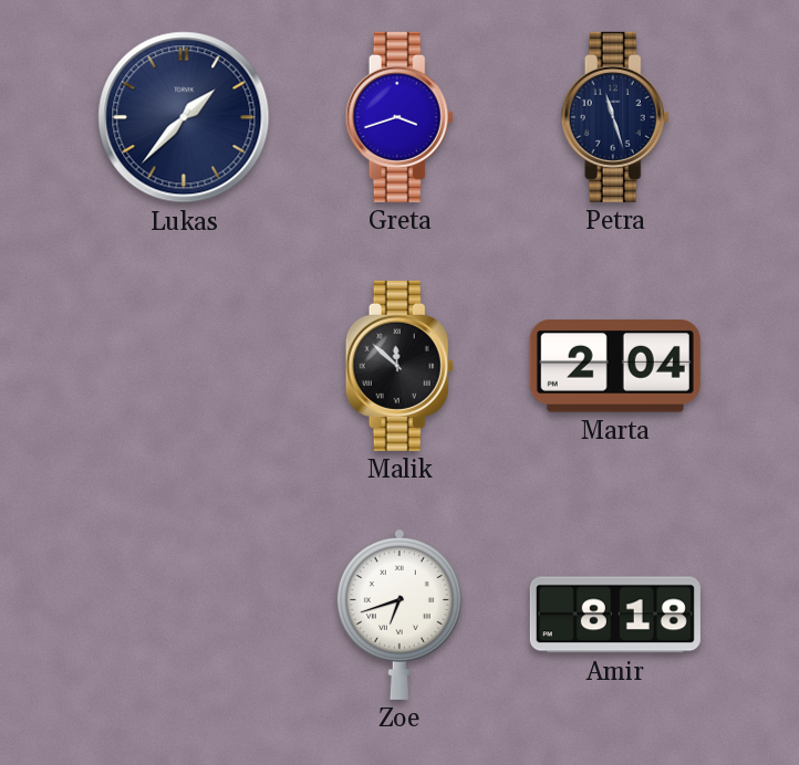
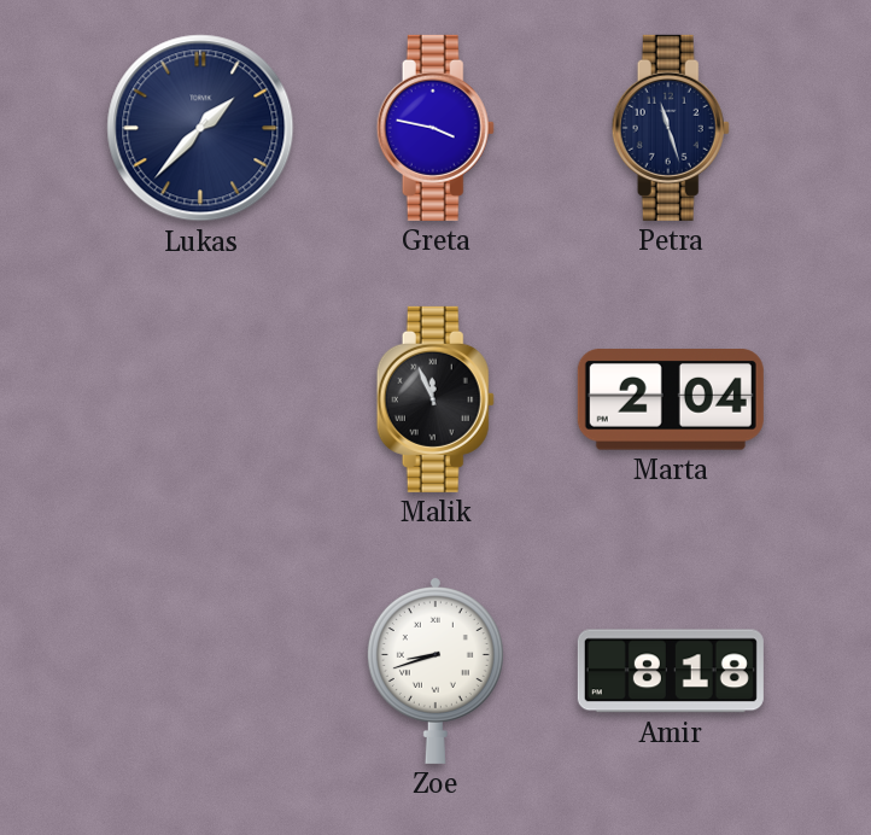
Greta: 3:42 -> 3:47 (435, 128)
Malik: 11:52 -> 11:56 (435, 399)
Zoe: 6:42 -> 8:42 (435, 671)
